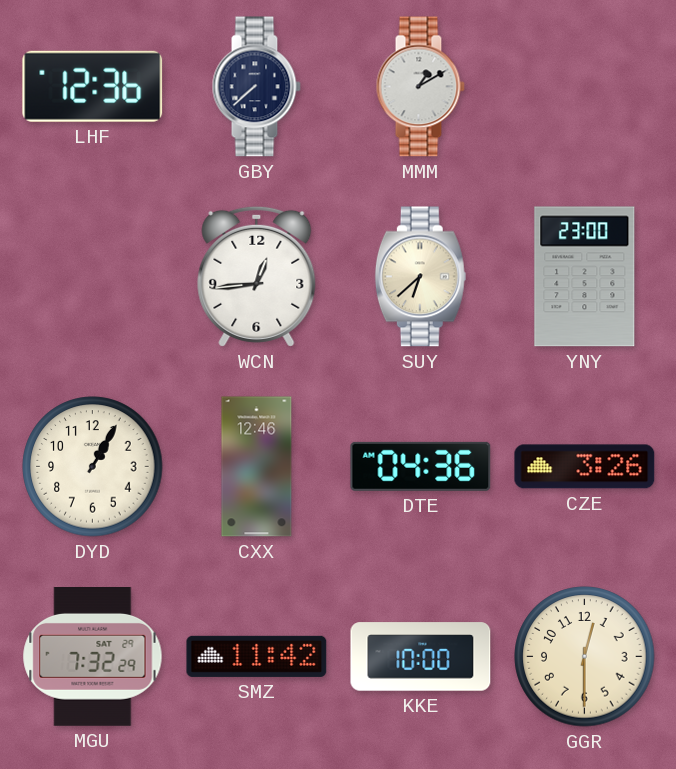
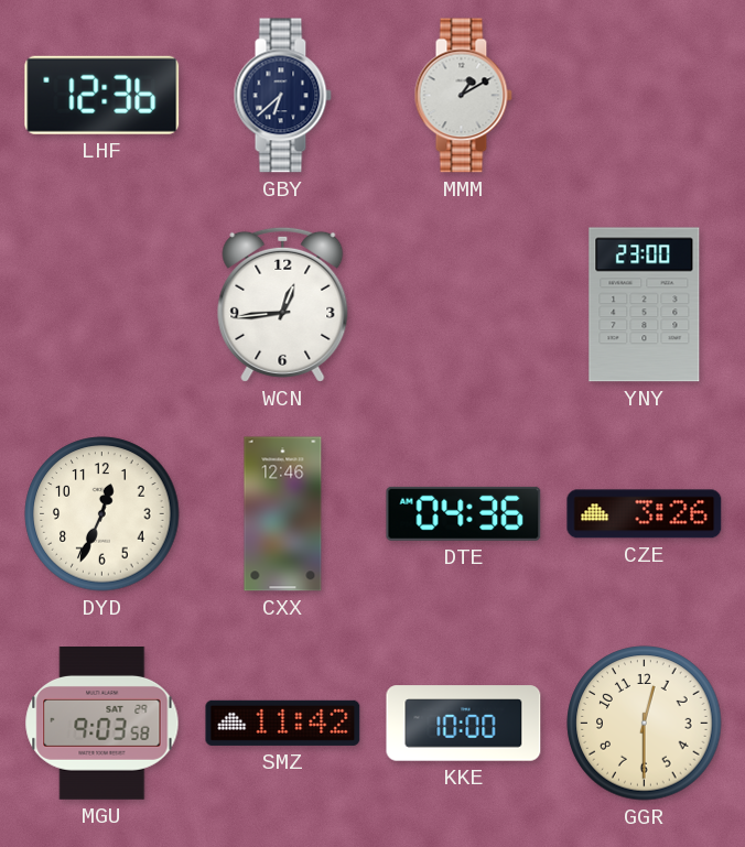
GBY: 7:38 -> 6:38 (282, 96)
SUY: 6:38 -> none (420, 277)
DYD: 1:05 -> 12:34 (102, 514)
MGU: 7:32 -> 9:03 (102, 724)
